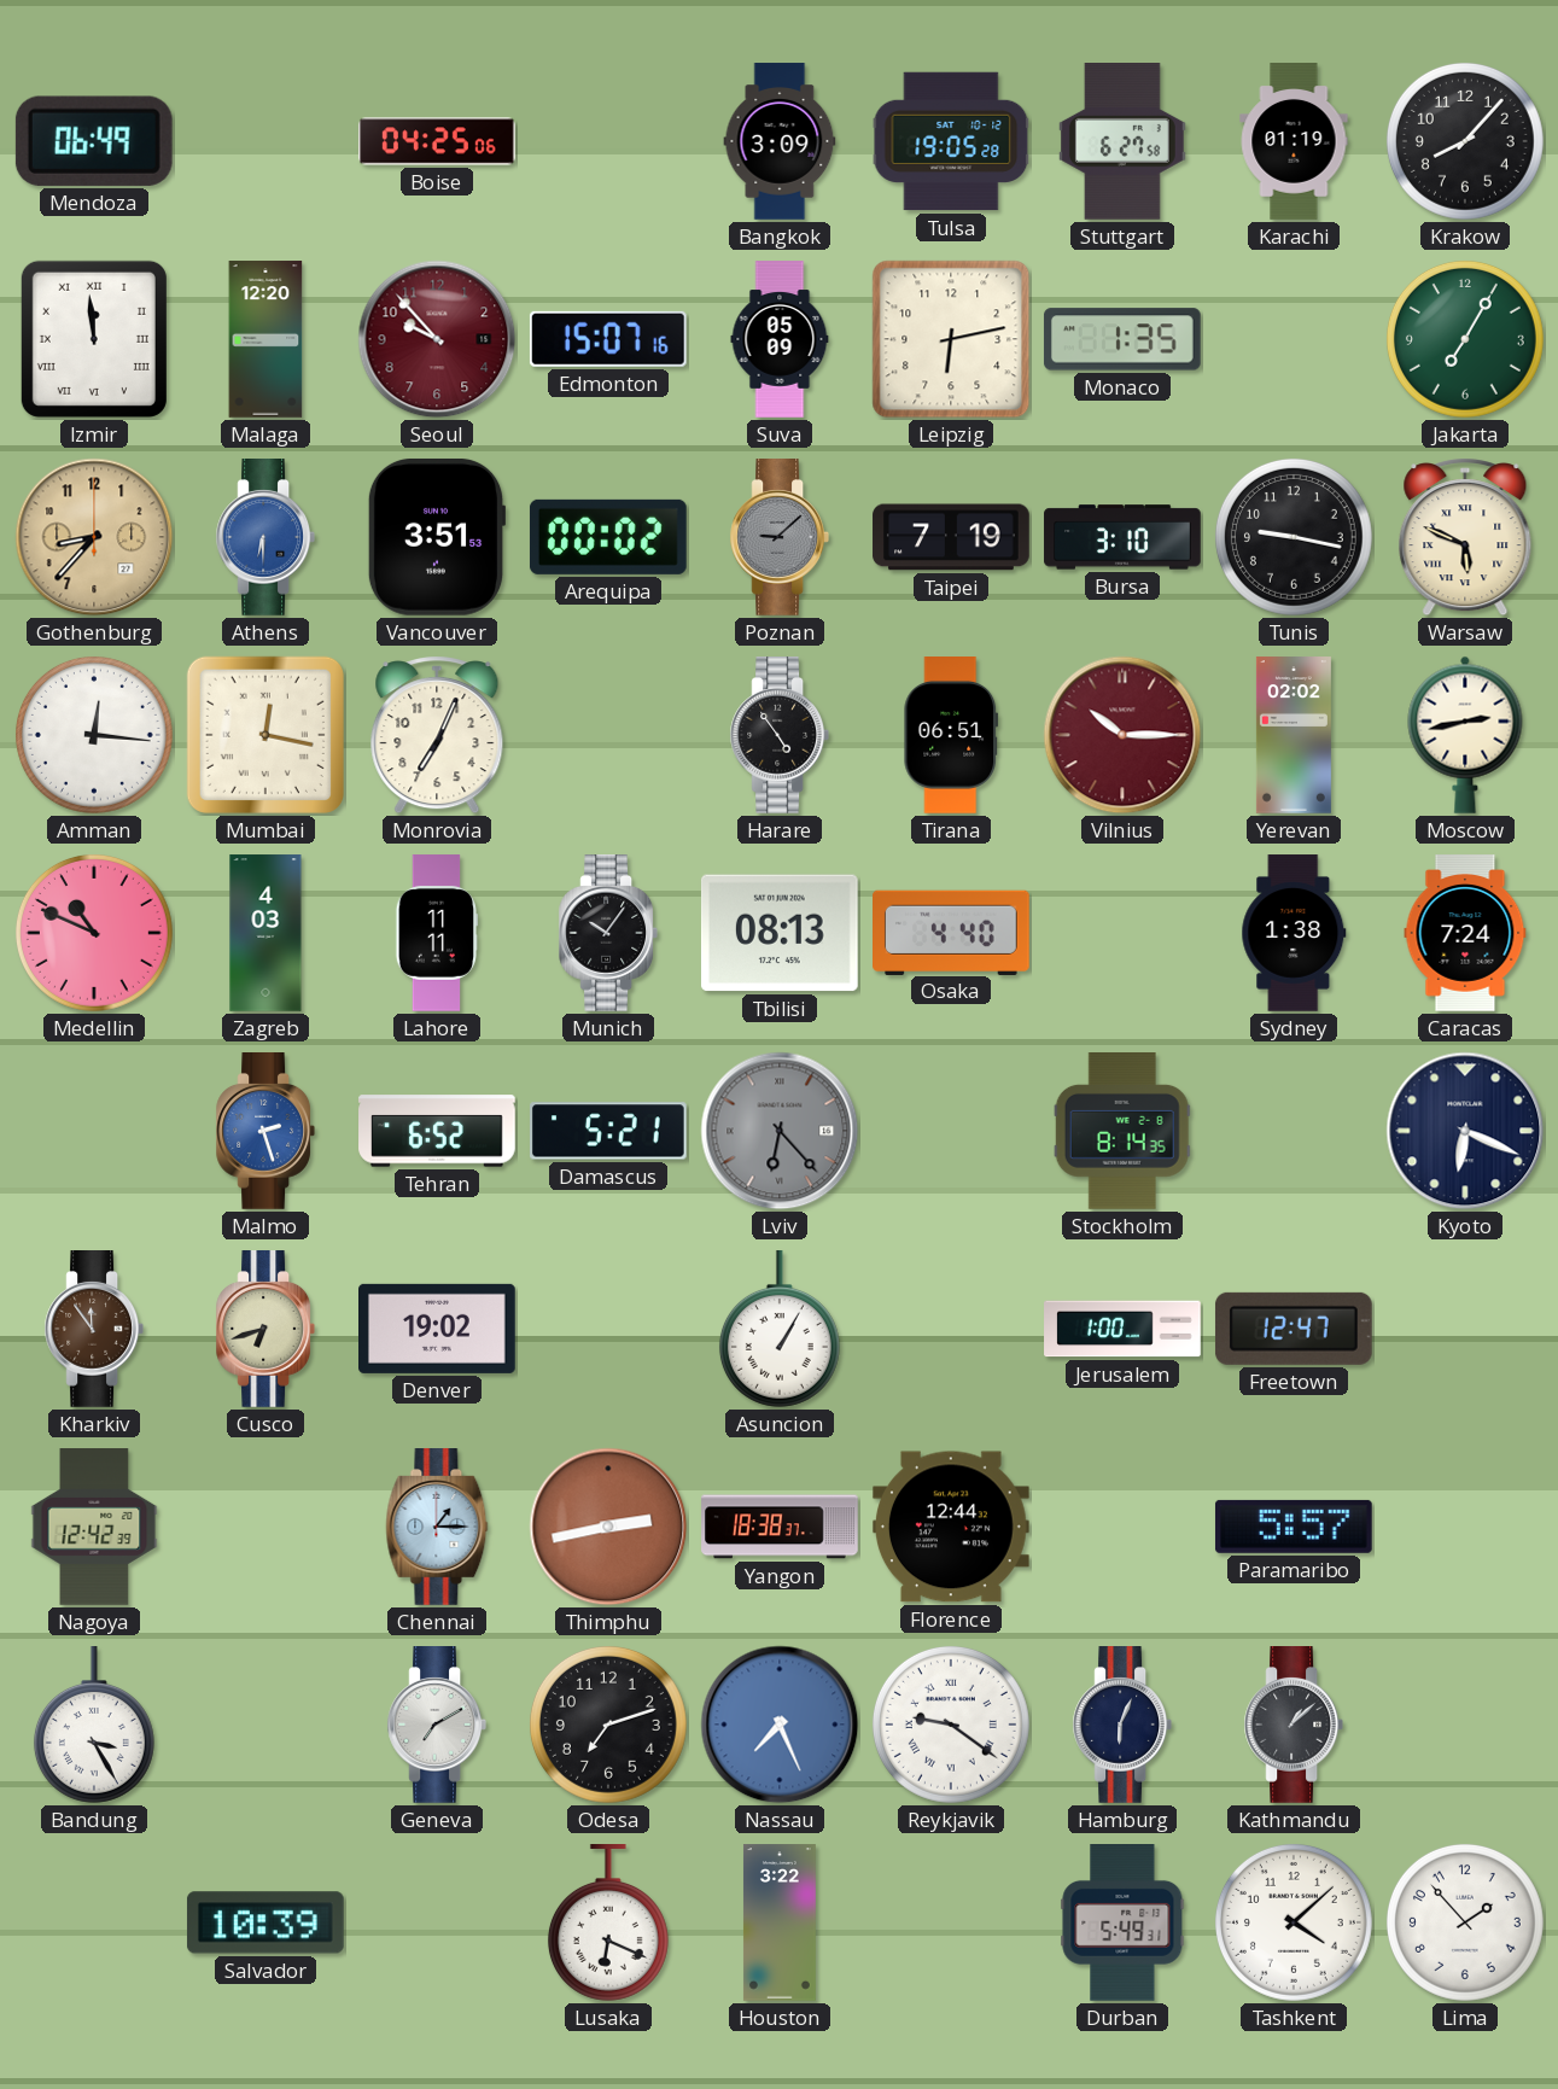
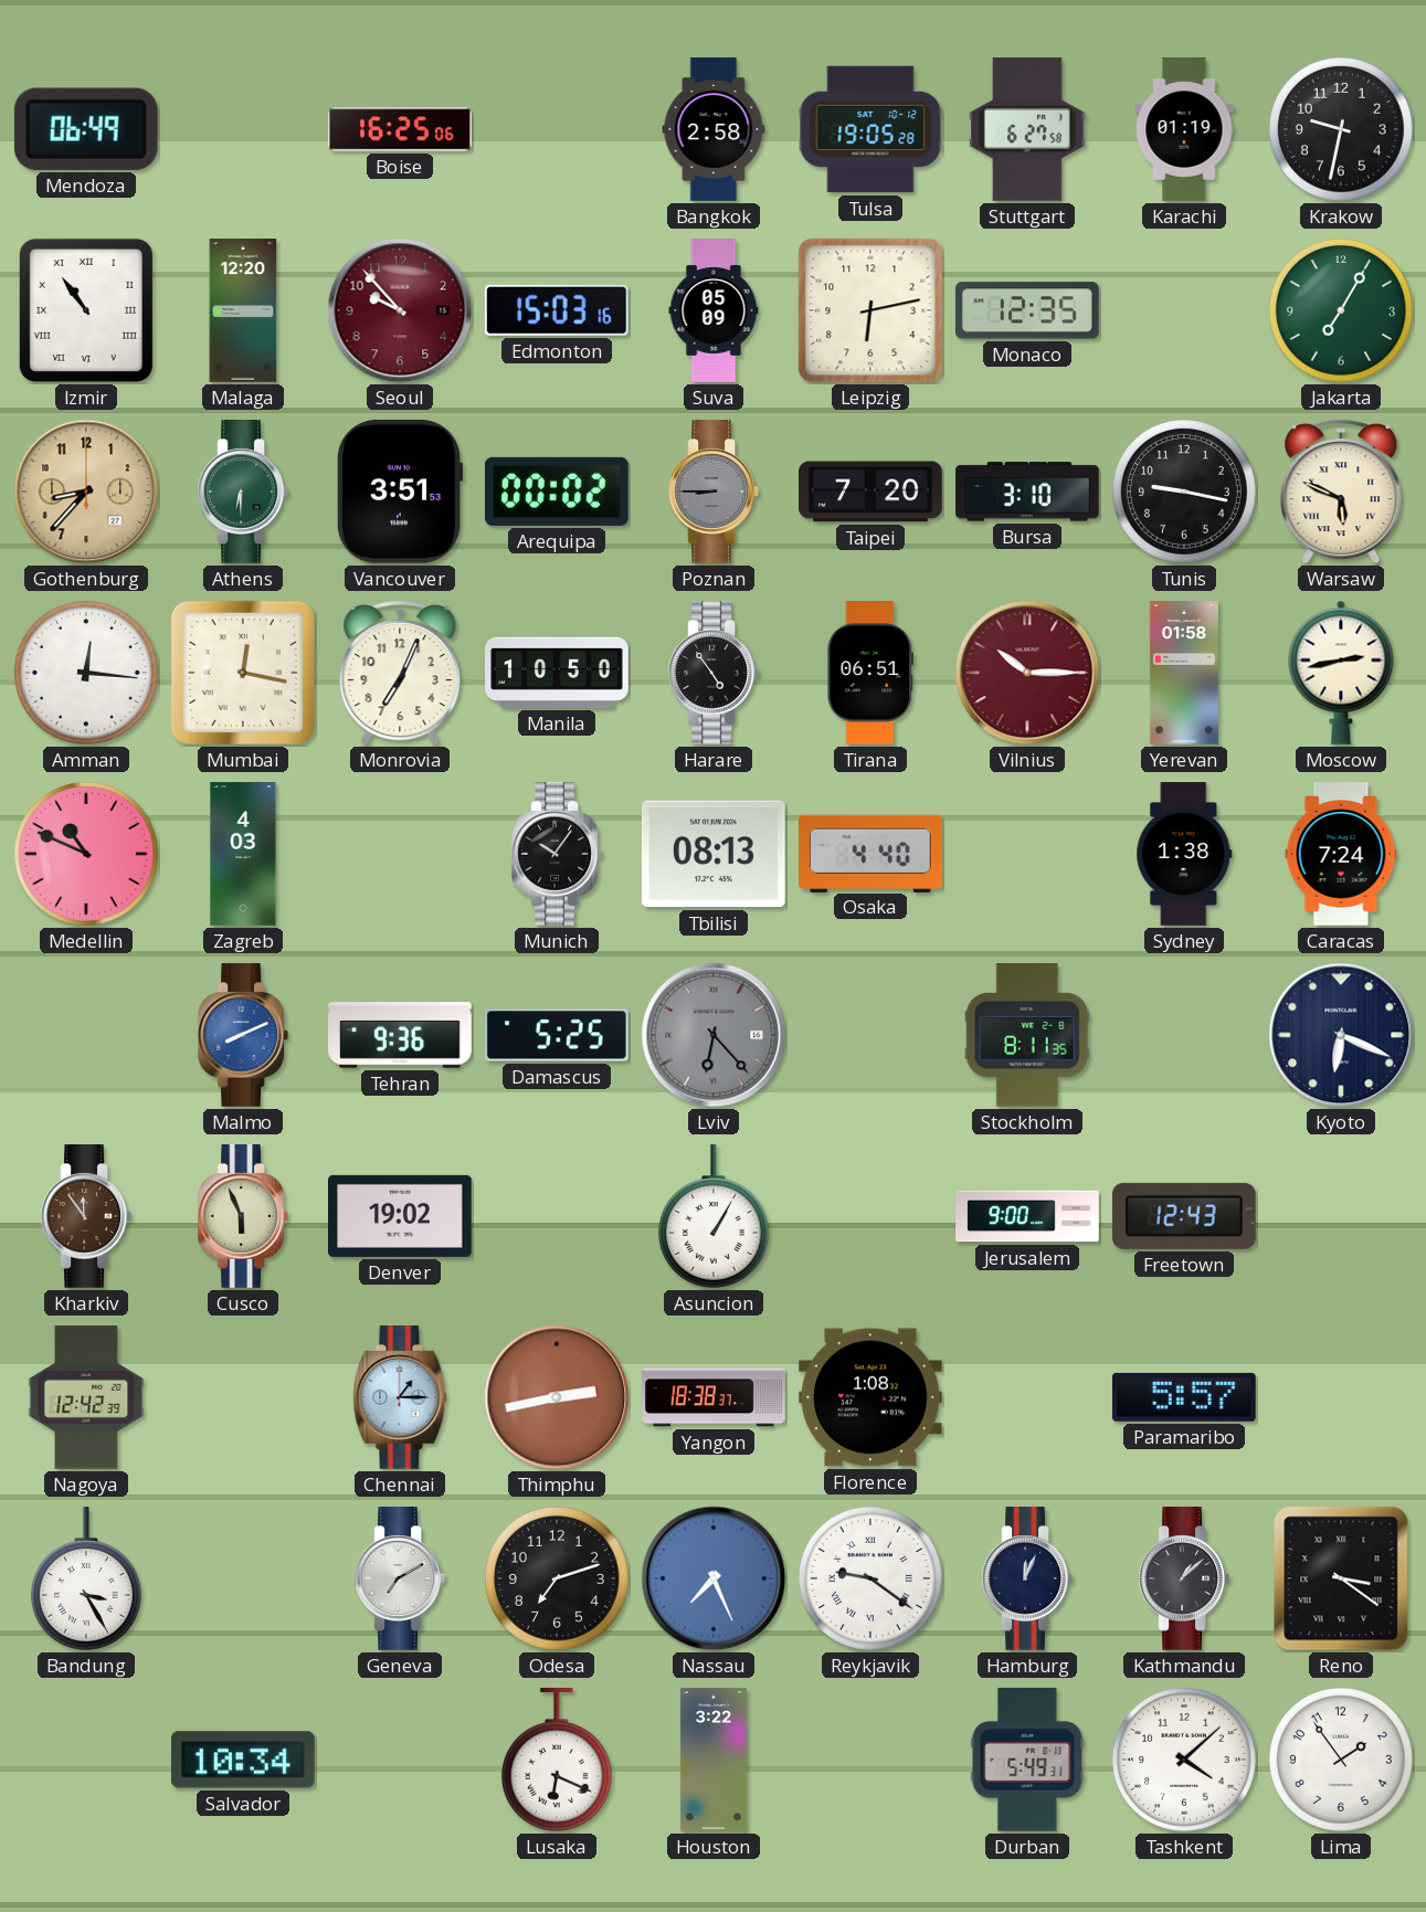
Boise: 04:25 -> 16:25 (400, 129)
Bangkok: 3:09 -> 2:58 (714, 129)
Krakow: 8:07 -> 9:32 (1341, 129)
Izmir: 11:59 -> 10:54 (86, 310)
Edmonton: 15:07 -> 15:03 (557, 310)
Monaco: 1:35 -> 12:35 (1027, 310)
Athens dial: blue -> green (242, 493)
Poznan: 9:08 -> 8:45 (712, 493)
Taipei: 7:19 -> 7:20 (870, 492)
Manila: none -> 10:50 (557, 673)
Yerevan: 02:02 -> 01:58 (1184, 673)
Lahore: 11:11 -> none (436, 933)
Malmo: 2:27 -> 8:11 (242, 1036)
Tehran: 6:52 -> 9:36 (400, 1035)
Damascus: 5:21 -> 5:25 (558, 1035)
Stockholm: 8:14 -> 8:11 (1027, 1036)
Cusco: 6:42 -> 5:56 (242, 1217)
Jerusalem: 1:00 -> 9:00 (1027, 1216)
Freetown: 12:47 -> 12:43 (1184, 1216)
Florence: 12:44 -> 1:08 (870, 1397)
Hamburg: 6:04 -> 12:04 (1026, 1580)
Reno: none -> 3:21 (1341, 1578)
Salvador: 10:39 -> 10:34 (243, 1760)
Lima: 1:53 -> 1:54 (1341, 1760)
